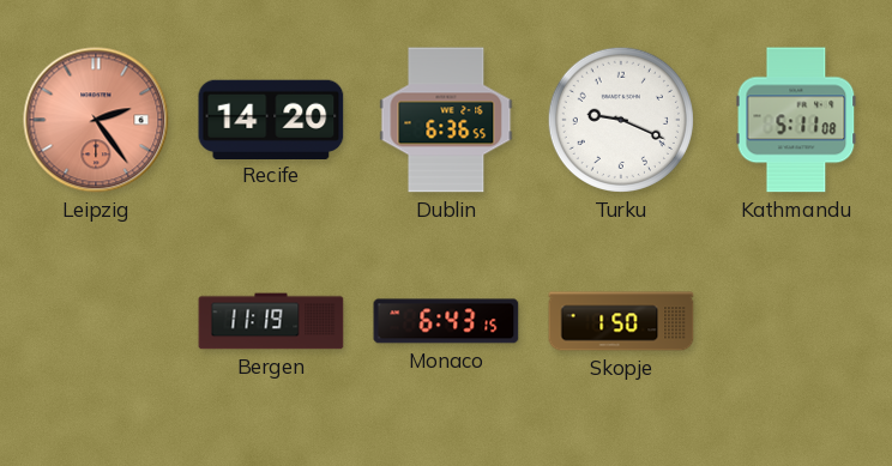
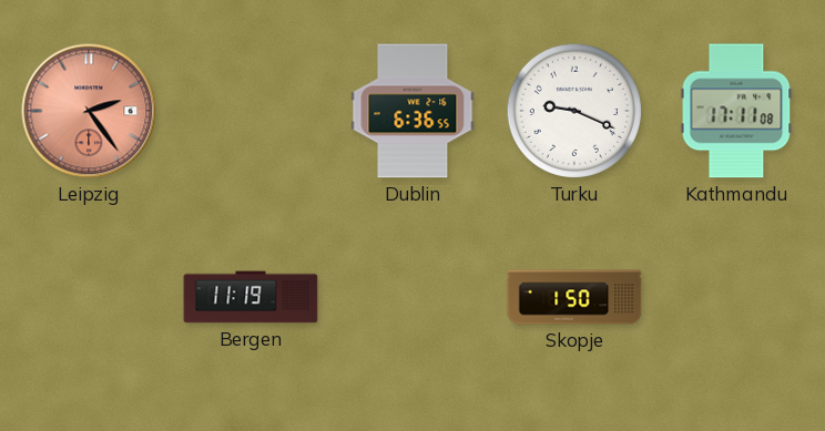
Recife: 14:20 -> none (271, 119)
Kathmandu: 5:11 -> 17:11 (736, 111)
Monaco: 6:43 -> none (446, 321)
